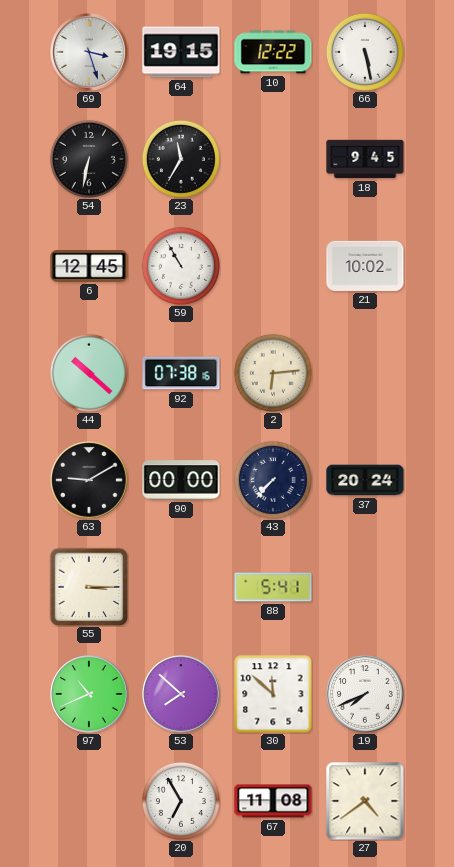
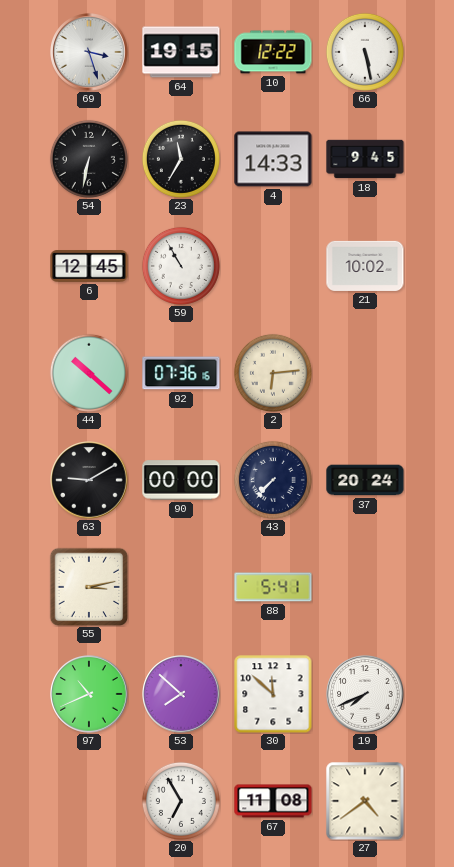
4: none -> 14:33 (273, 159)
92: 07:38 -> 07:36 (181, 373)
55: 3:15 -> 3:13 (89, 587)
